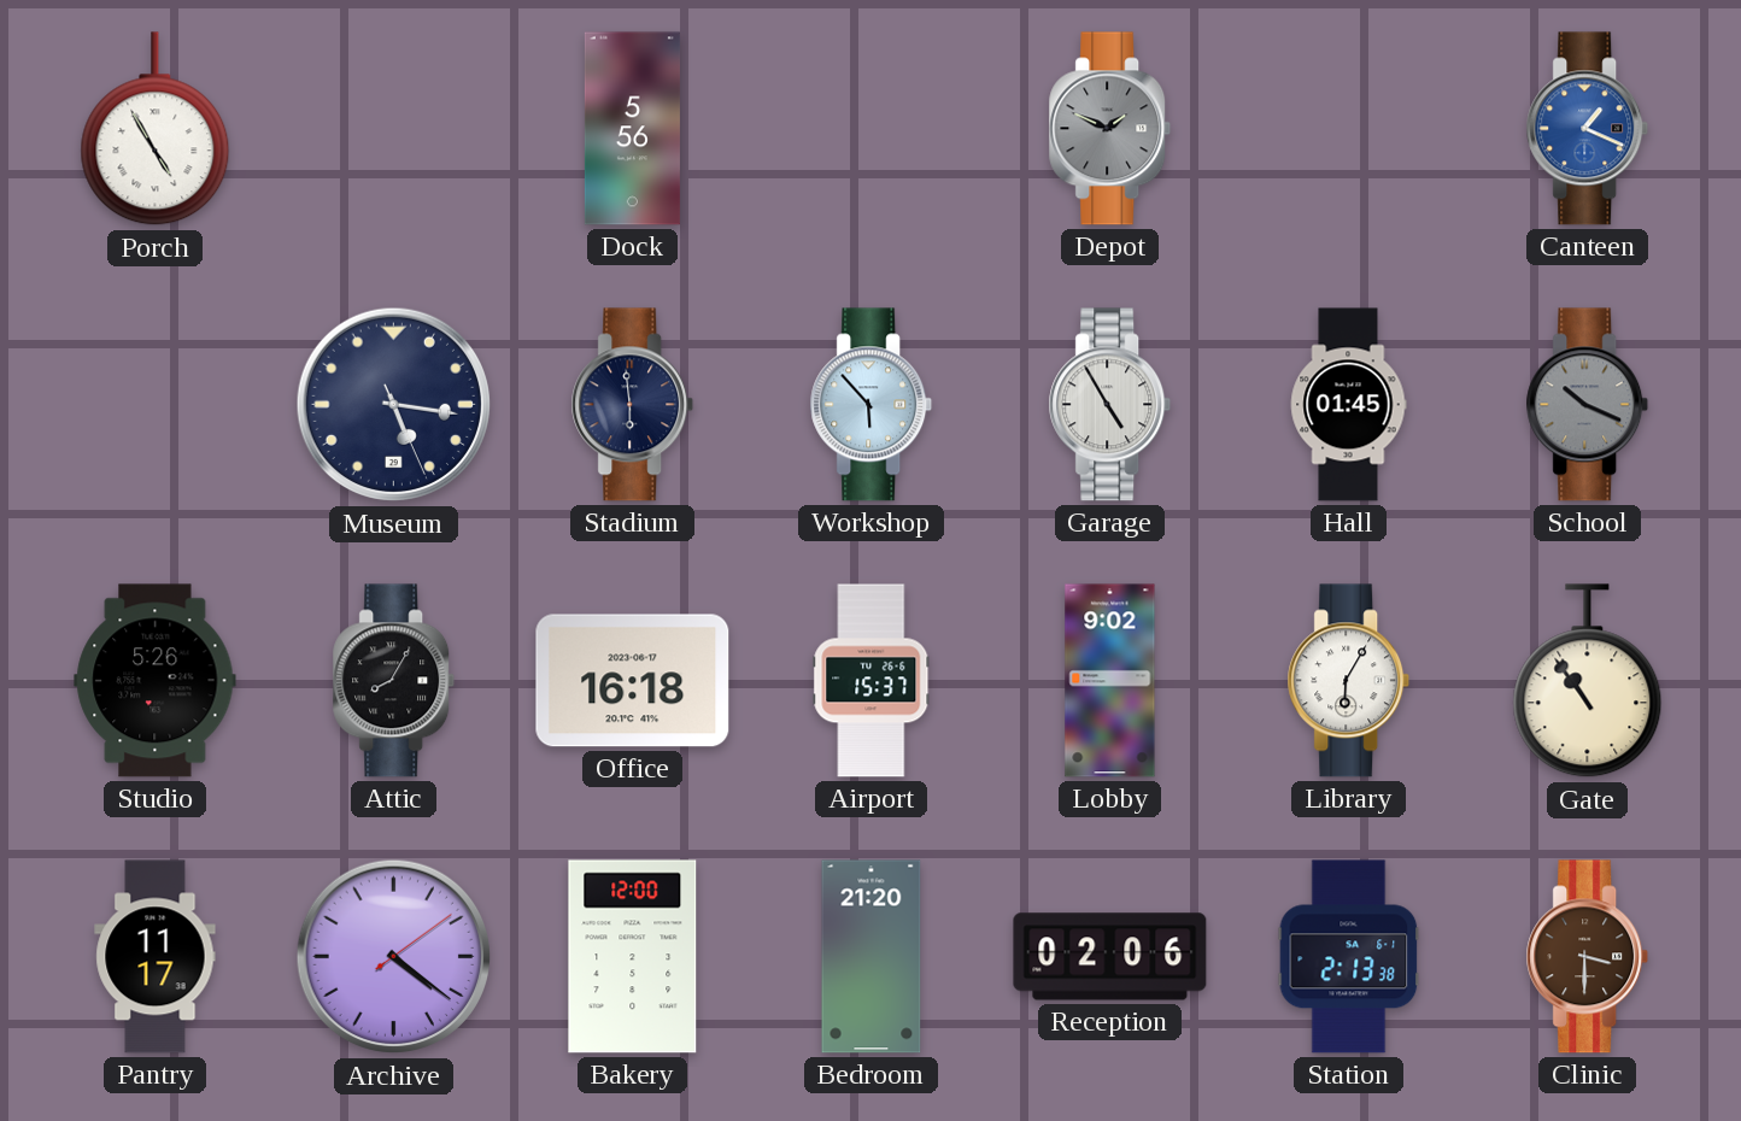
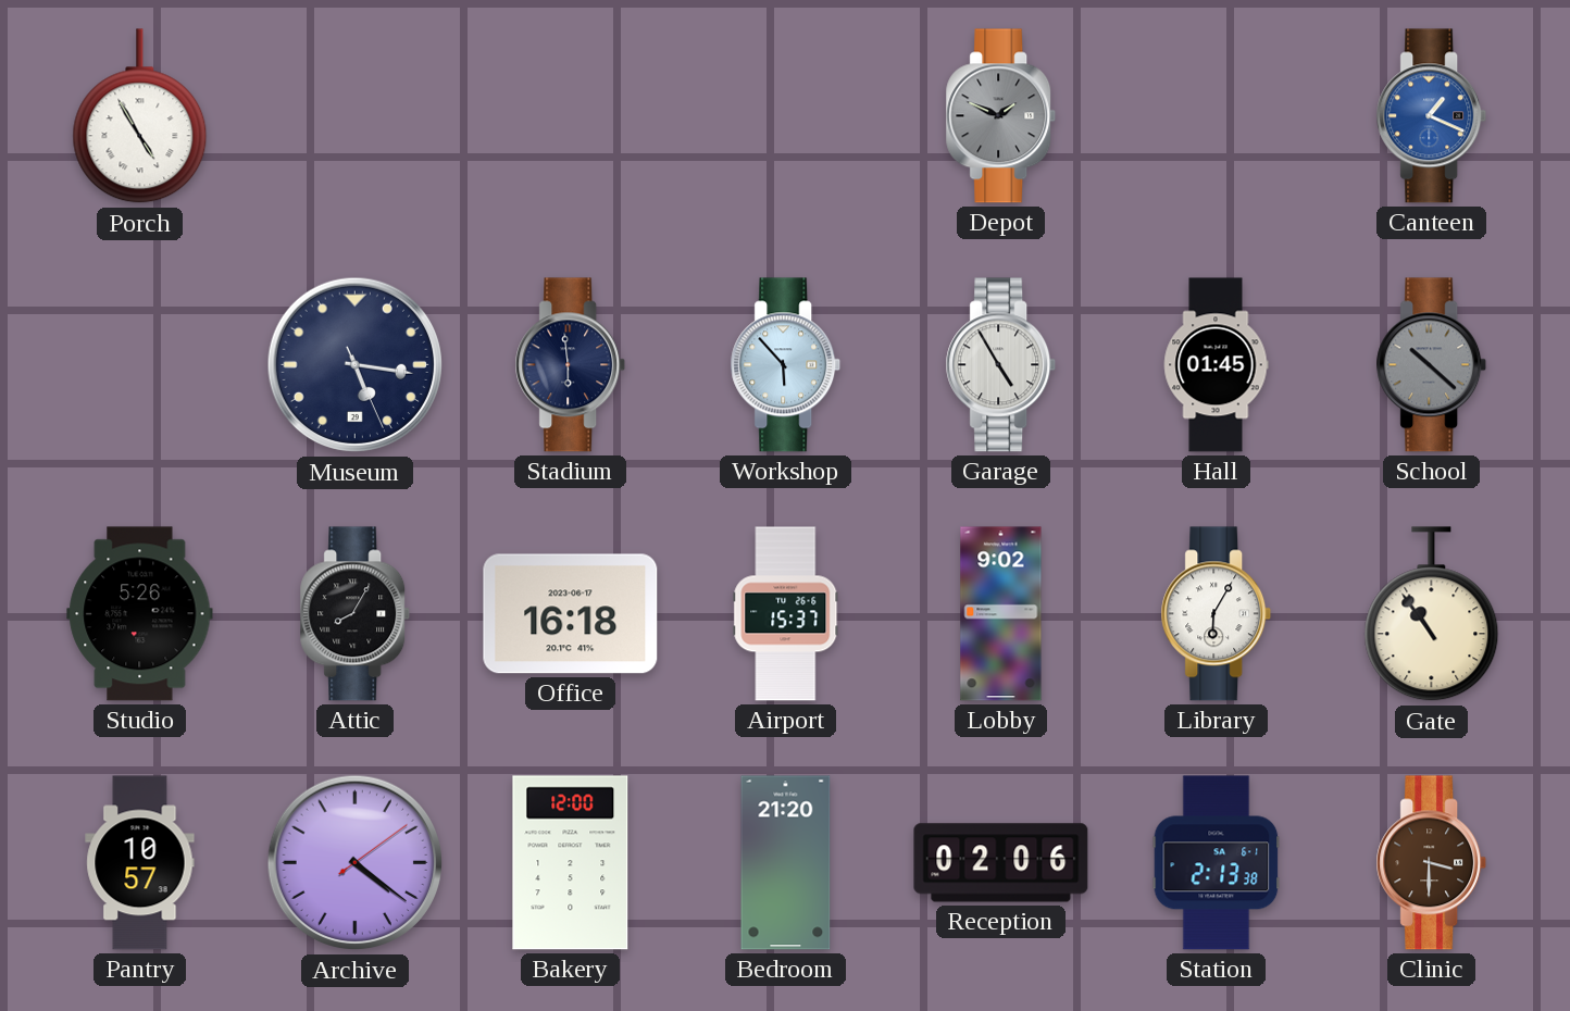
Dock: 5:56 -> none (632, 129)
School: 10:19 -> 10:22 (1432, 365)
Pantry: 11:17 -> 10:57 (140, 863)
